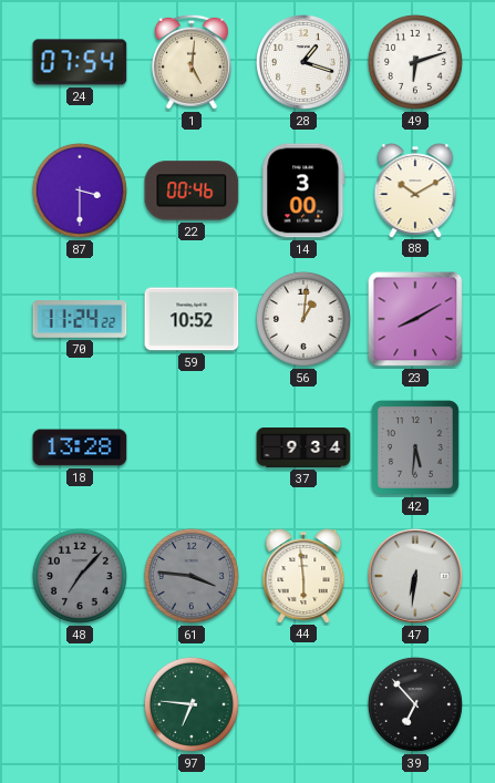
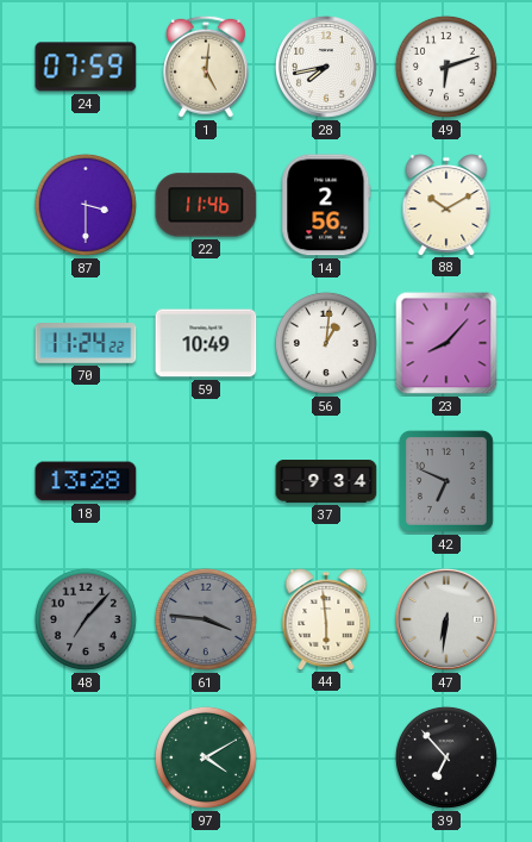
24: 07:54 -> 07:59 (86, 67)
28: 1:18 -> 7:43 (326, 67)
22: 00:46 -> 11:46 (206, 205)
14: 3:00 -> 2:56 (326, 205)
59: 10:52 -> 10:49 (206, 343)
23: 8:10 -> 8:07 (446, 343)
42: 5:31 -> 6:49 (447, 482)
97: 6:46 -> 4:10 (206, 757)
